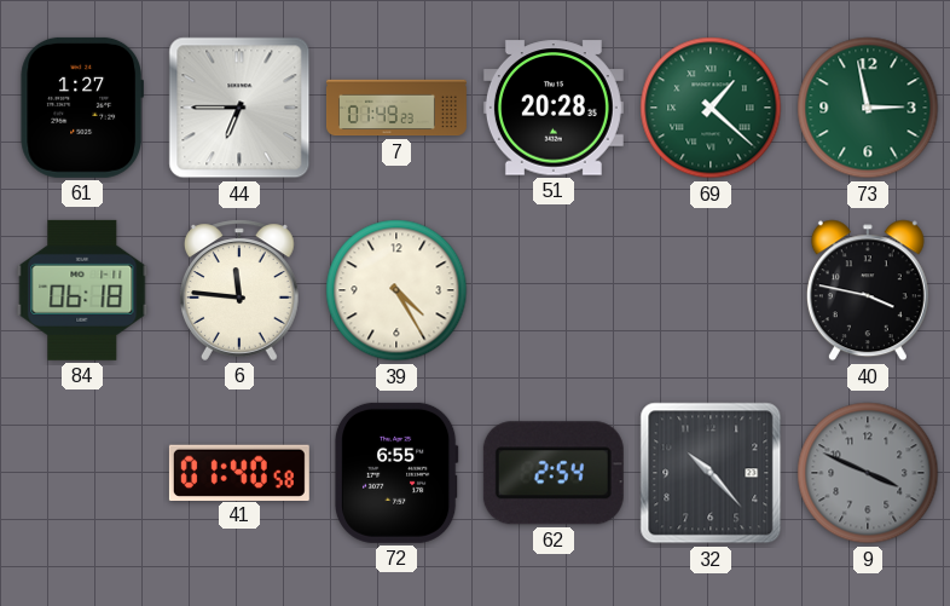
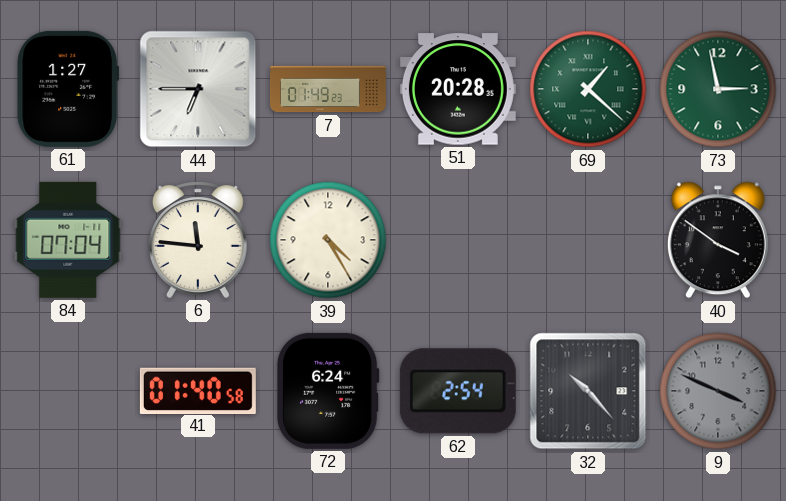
84: 06:18 -> 07:04 (68, 240)
40: 3:47 -> 3:51 (718, 240)
72: 6:55 -> 6:24 (328, 391)
